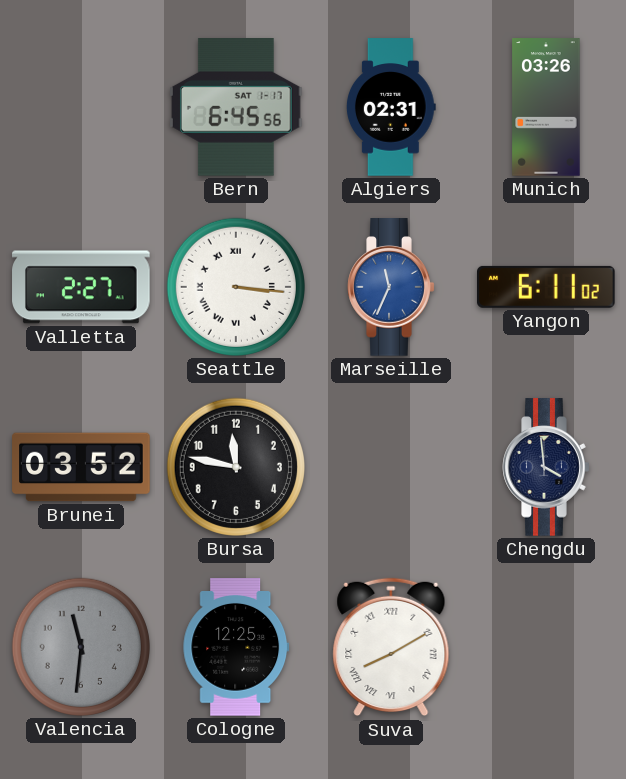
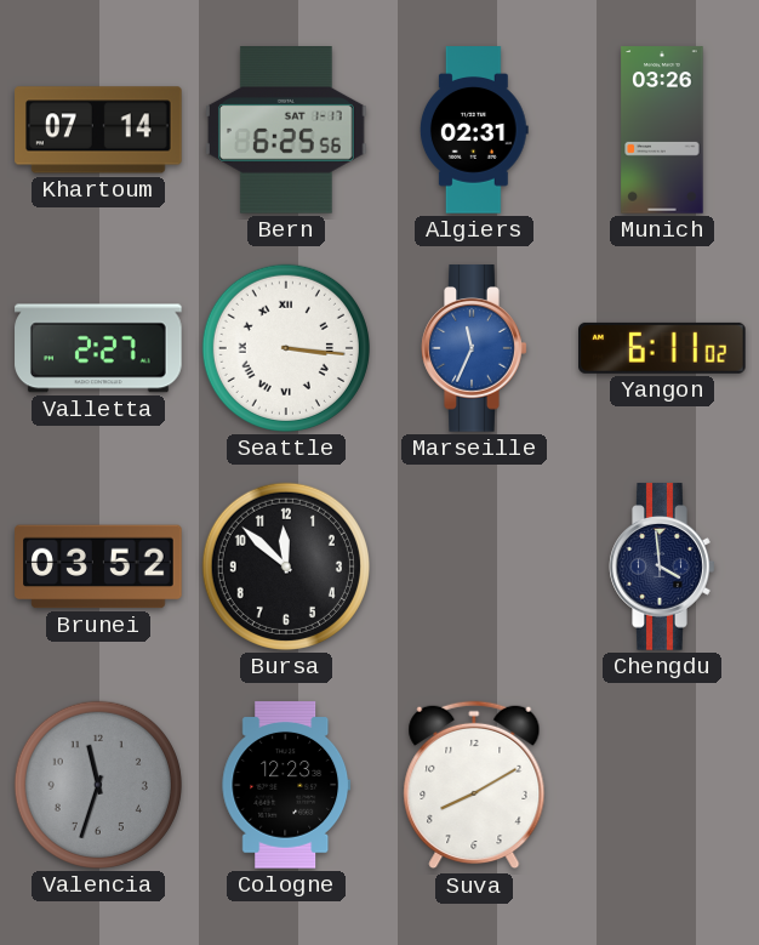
Khartoum: none -> 07:14 (98, 130)
Bern: 6:45 -> 6:25 (287, 131)
Bursa: 11:47 -> 11:52 (286, 567)
Valencia: 11:31 -> 11:33 (98, 785)
Cologne: 12:25 -> 12:23 (286, 785)
Suva numerals: Roman -> Arabic (474, 785)
